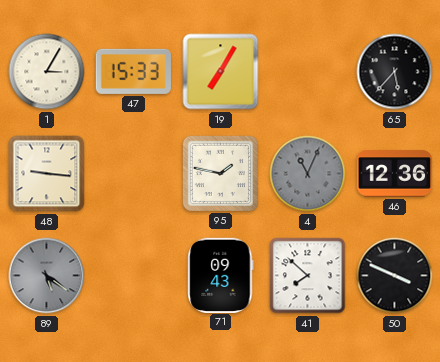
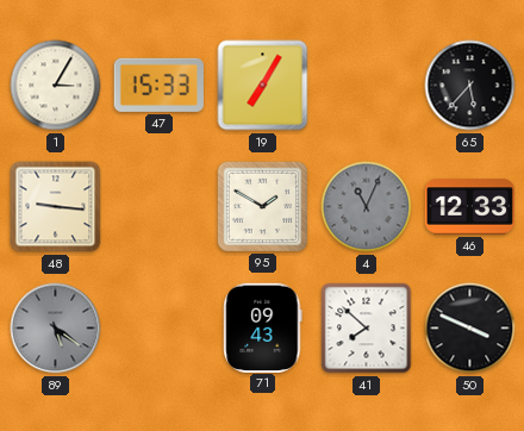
95: 1:47 -> 1:50 (262, 206)
46: 12:36 -> 12:33 (469, 207)
